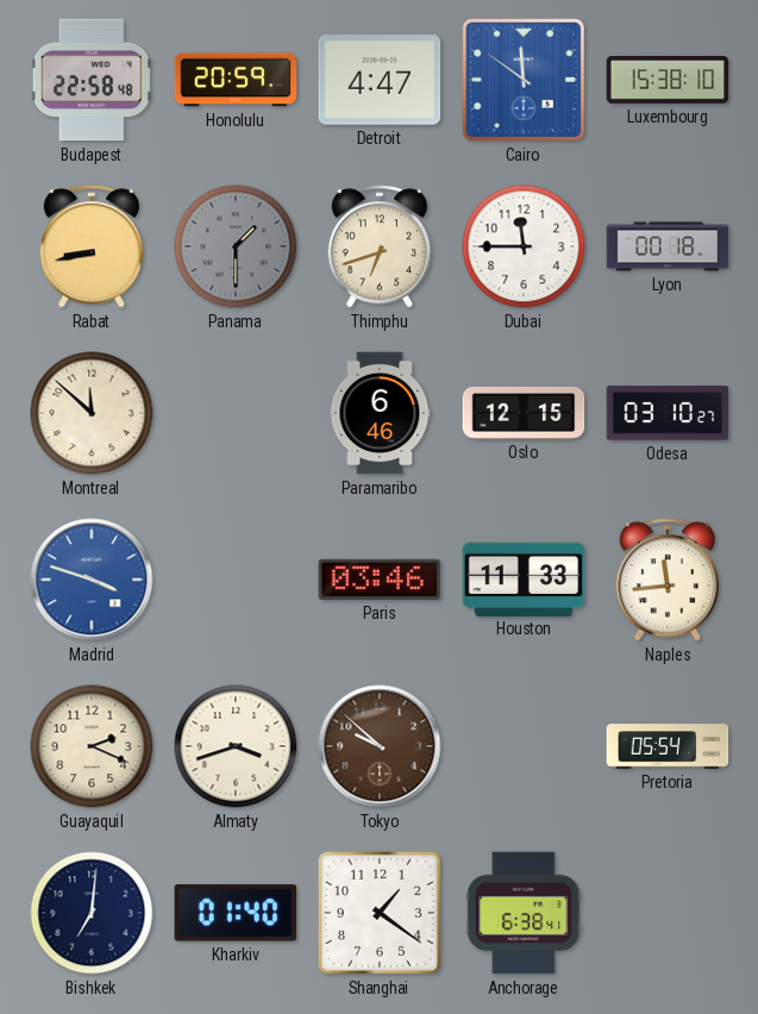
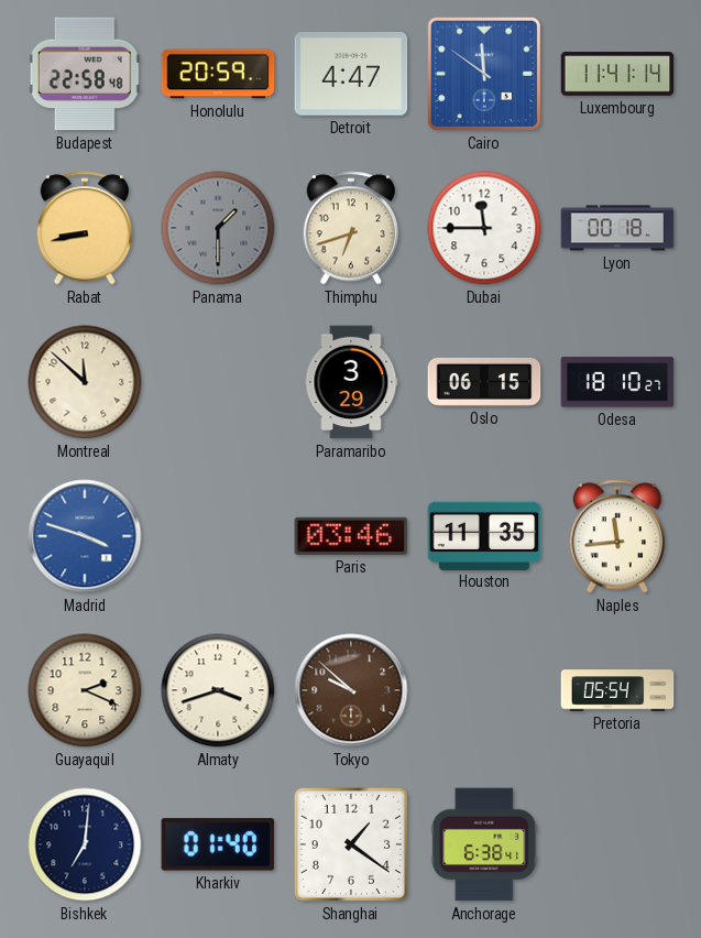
Luxembourg: 15:38 -> 11:41 (617, 74)
Paramaribo: 6:46 -> 3:29 (351, 382)
Oslo: 12:15 -> 06:15 (484, 382)
Odesa: 03:10 -> 18:10 (617, 382)
Houston: 11:33 -> 11:35 (484, 535)
